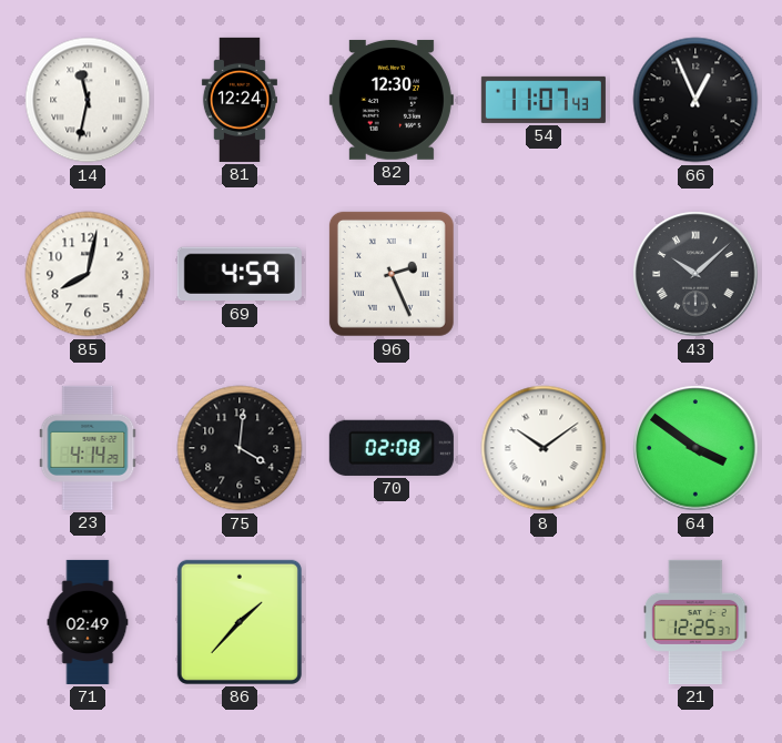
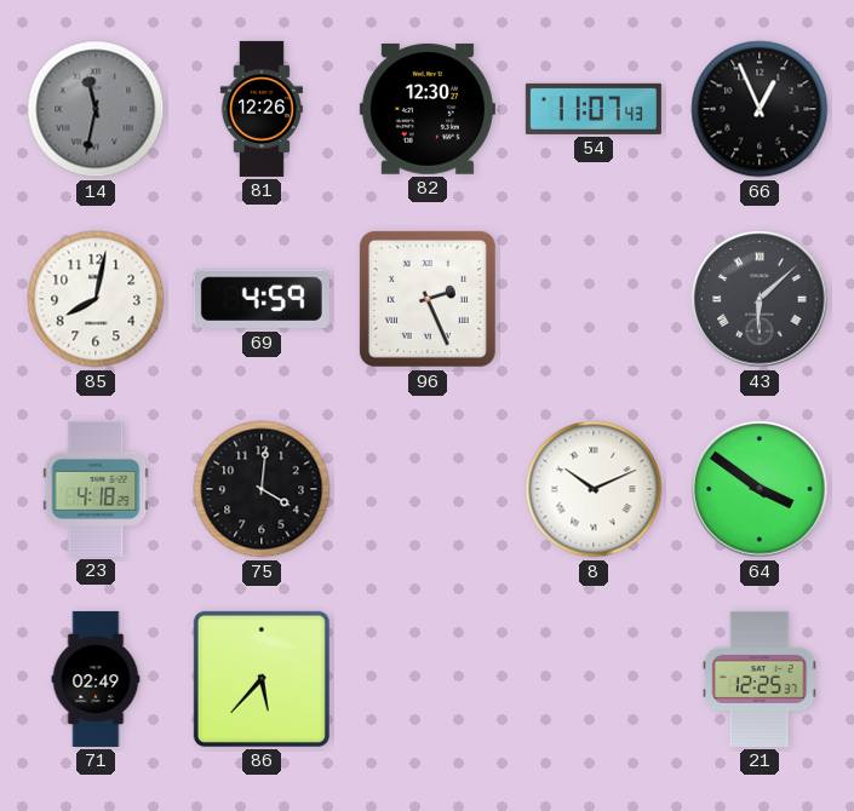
14 dial: white -> grey (96, 109)
81: 12:24 -> 12:26 (262, 109)
43: 10:08 -> 6:08 (760, 299)
23: 4:14 -> 4:18 (96, 489)
70: 02:08 -> none (392, 448)
8: 10:09 -> 10:11 (594, 489)
86: 1:37 -> 5:37 (262, 679)
